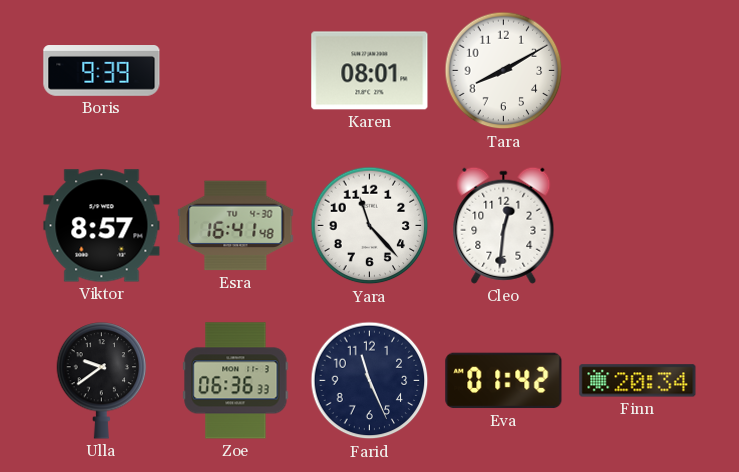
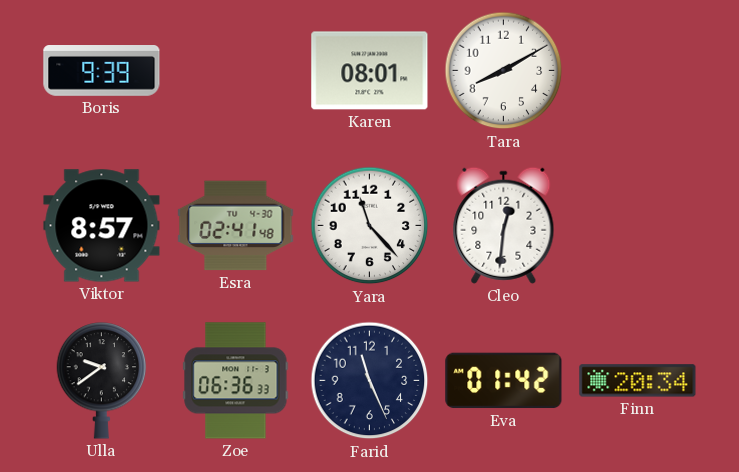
Esra: 16:41 -> 02:41 (236, 226)
